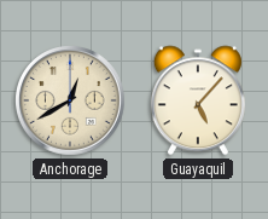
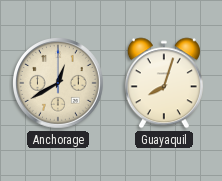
Guayaquil: 5:07 -> 8:03 (164, 83)
